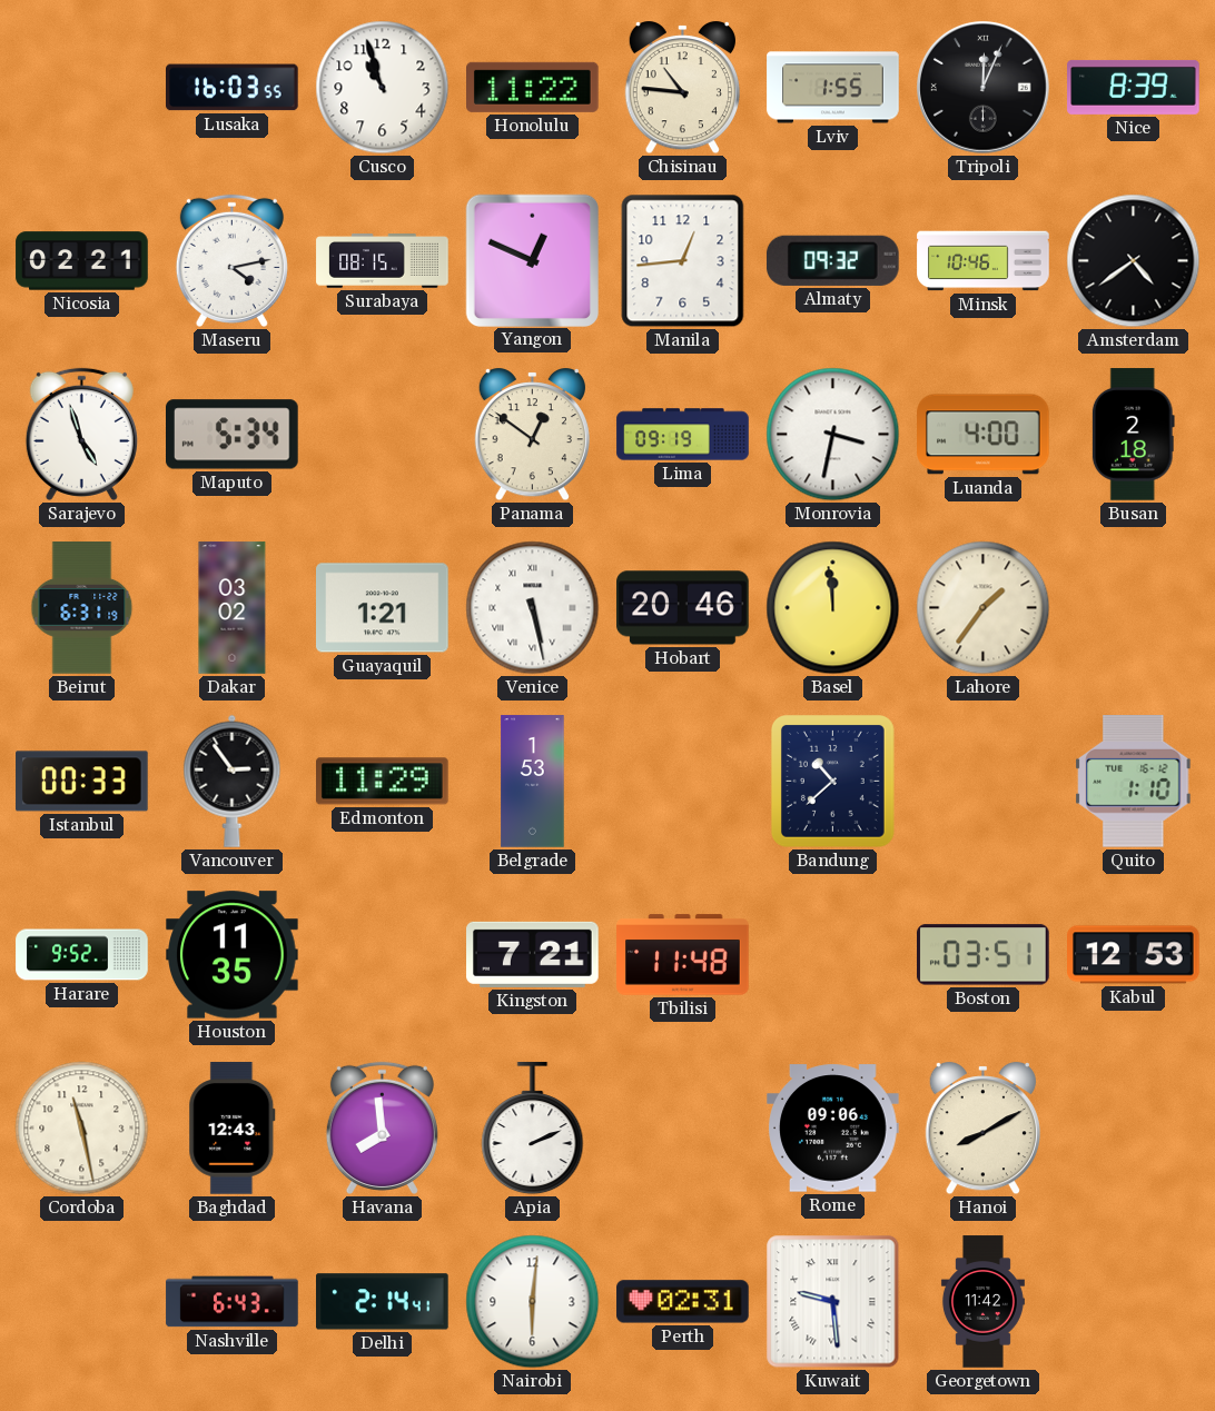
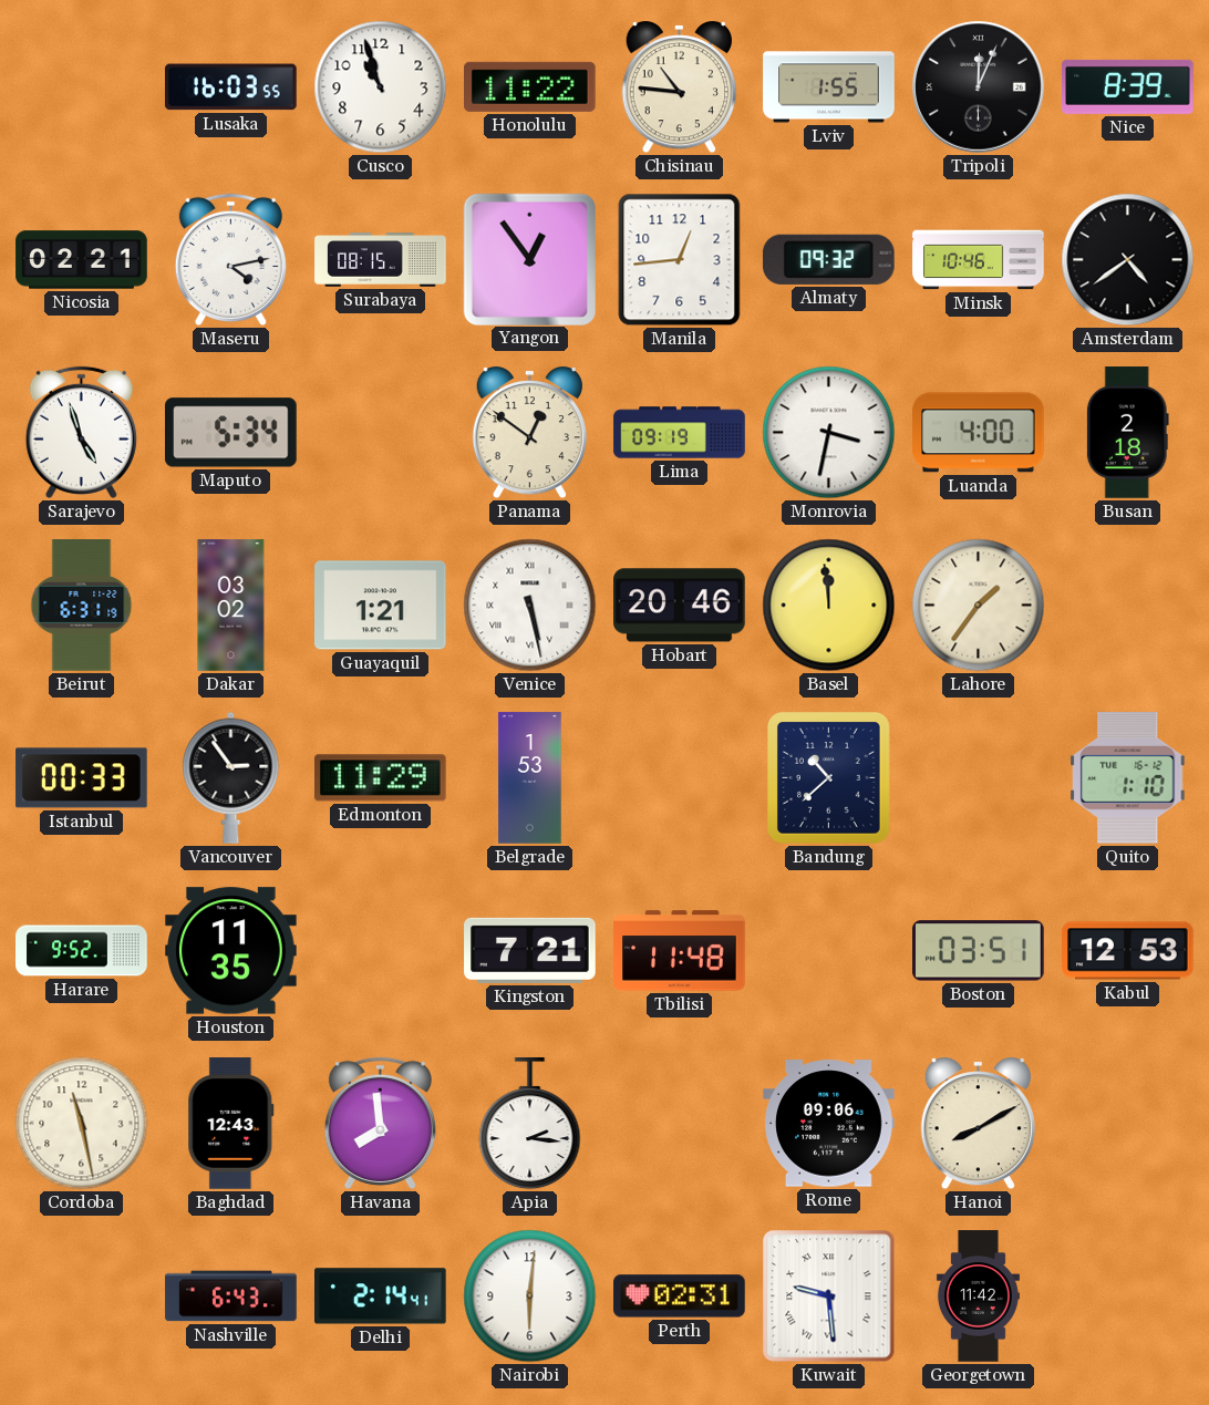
Yangon: 12:49 -> 12:54 (529, 259)
Apia: 2:11 -> 2:16 (530, 1124)
